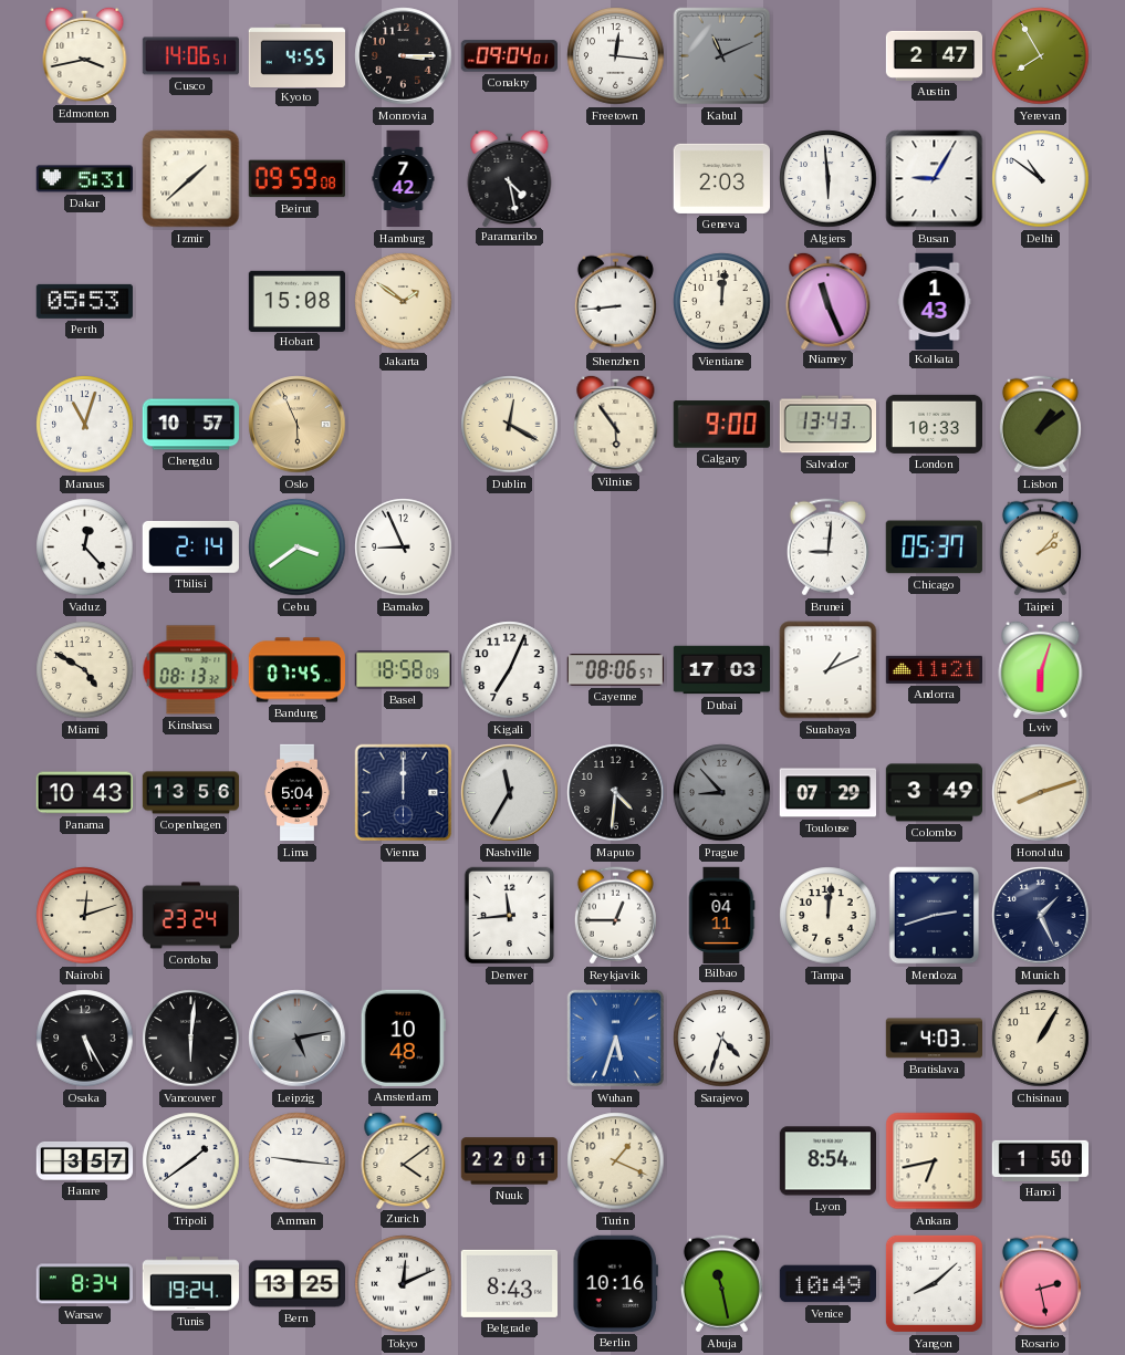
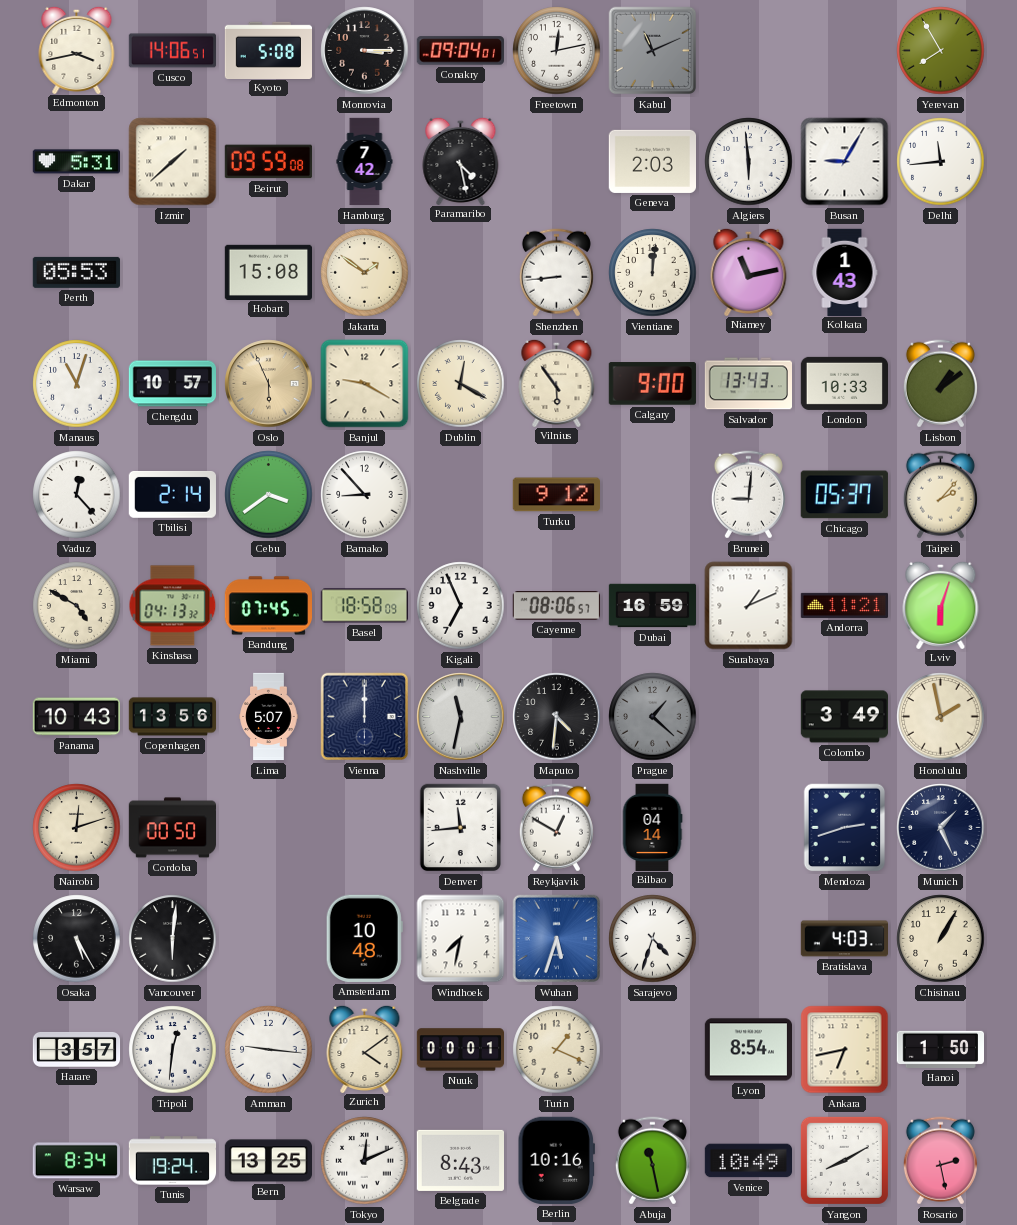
Kyoto: 4:55 -> 5:08 (268, 50)
Freetown: 12:16 -> 12:13 (557, 51)
Austin: 2:47 -> none (935, 55)
Delhi: 10:51 -> 11:44 (941, 162)
Niamey: 11:26 -> 11:13 (749, 271)
Banjul: none -> 9:20 (365, 384)
Bamako: 8:56 -> 8:53 (365, 495)
Turku: none -> 9:12 (556, 495)
Kinshasa: 08:13 -> 04:13 (173, 606)
Kigali: 7:04 -> 6:56 (461, 606)
Dubai: 17:03 -> 16:59 (653, 606)
Lima: 5:04 -> 5:07 (269, 717)
Nashville: 11:35 -> 11:32 (461, 717)
Prague: 8:53 -> 1:22 (653, 717)
Toulouse: 07:29 -> none (827, 793)
Honolulu: 8:12 -> 1:58 (941, 717)
Cordoba: 23:24 -> 00:50 (172, 828)
Reykjavik: 12:45 -> 12:50 (556, 828)
Bilbao: 04:11 -> 04:14 (652, 827)
Tampa: 12:01 -> none (829, 916)
Leipzig: 5:13 -> none (298, 1039)
Windhoek: none -> 7:32 (461, 939)
Tripoli: 1:39 -> 12:31 (173, 1050)
Nuuk: 22:01 -> 00:01 (461, 1050)
Yangon: 8:08 -> 8:10 (844, 1160)
